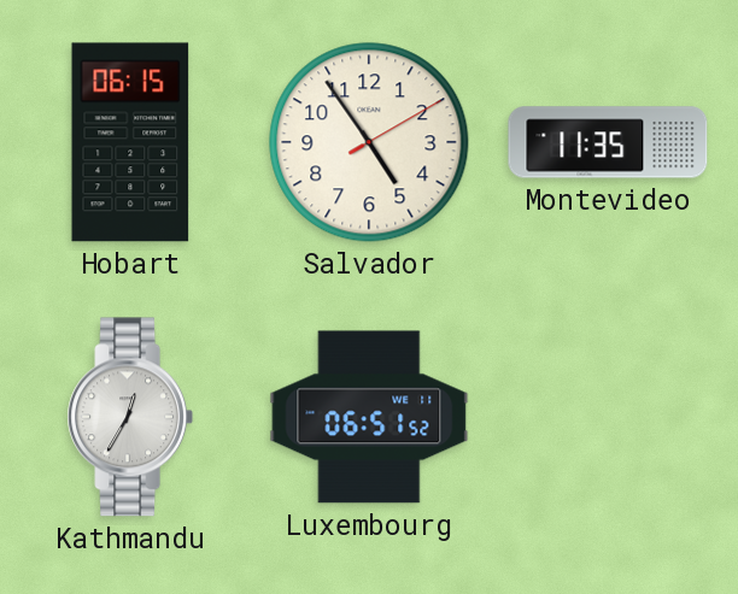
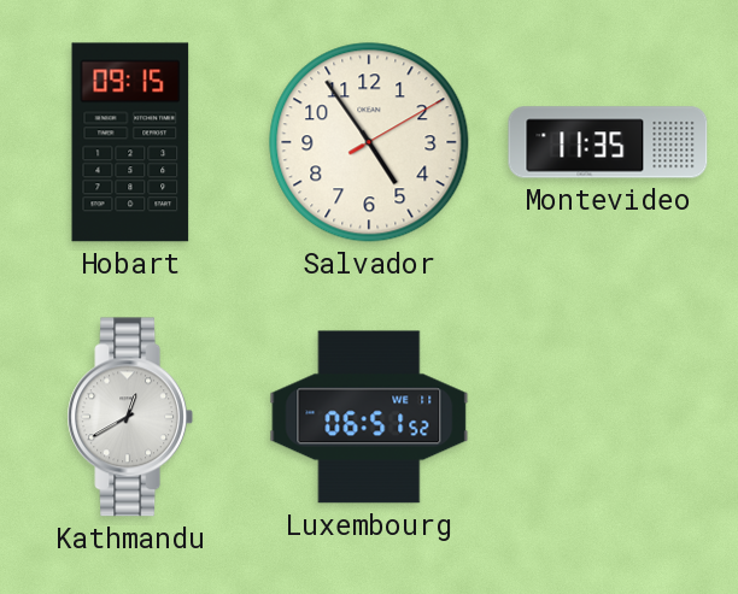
Hobart: 06:15 -> 09:15 (130, 142)
Kathmandu: 12:35 -> 12:40 (130, 417)
